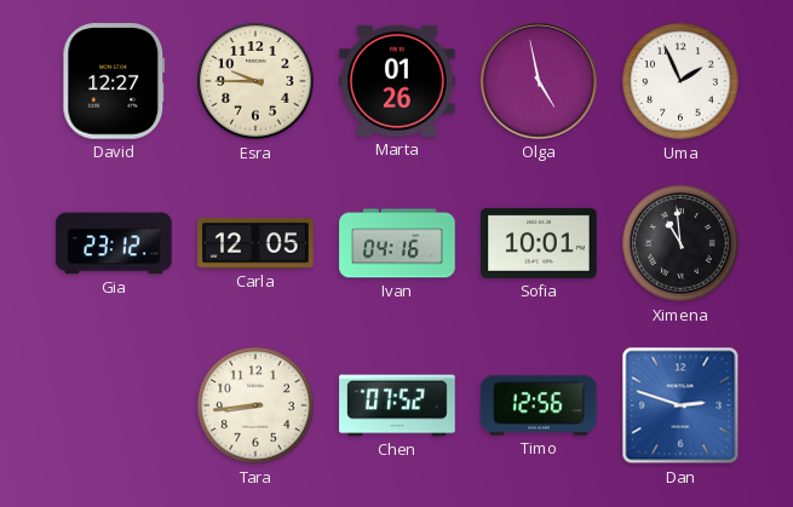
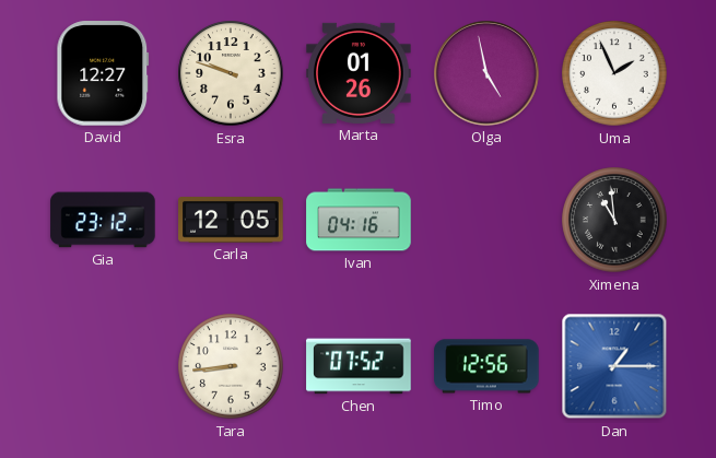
Esra: 9:45 -> 9:48 (231, 73)
Sofia: 10:01 -> none (539, 243)
Dan: 2:48 -> 1:15 (614, 366)
